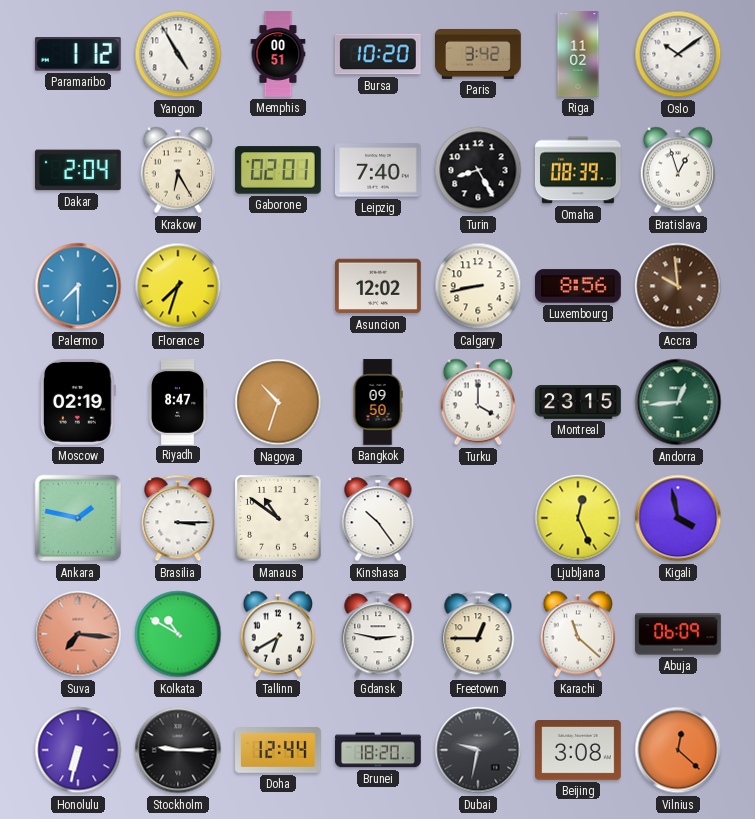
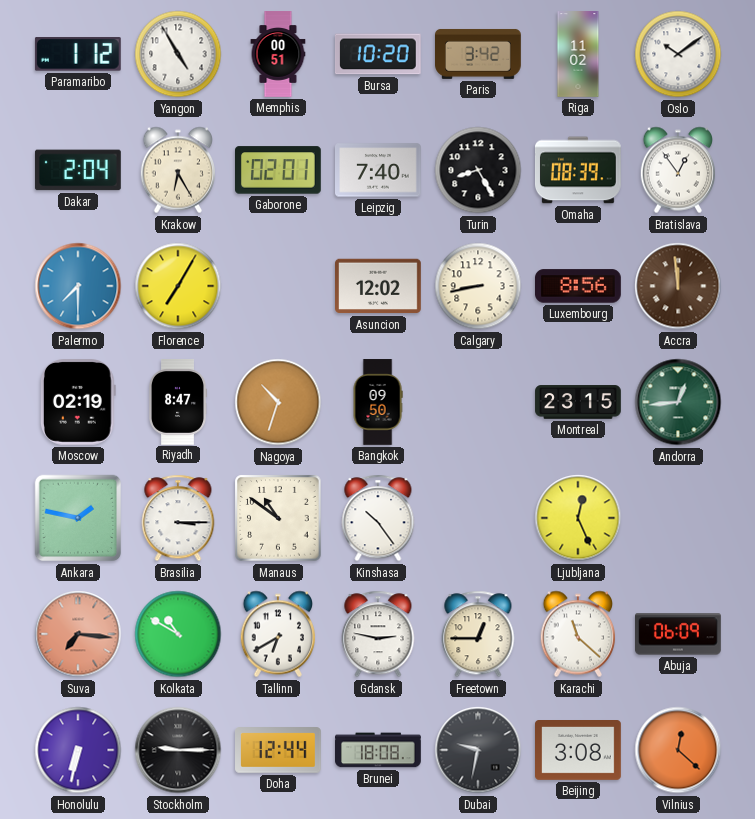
Bratislava: 12:57 -> 12:54 (677, 170)
Florence: 7:33 -> 7:05 (178, 286)
Accra: 9:59 -> 11:59 (678, 286)
Turku: 4:00 -> none (477, 402)
Kigali: 3:58 -> none (678, 518)
Brunei: 18:20 -> 18:08 (379, 750)
